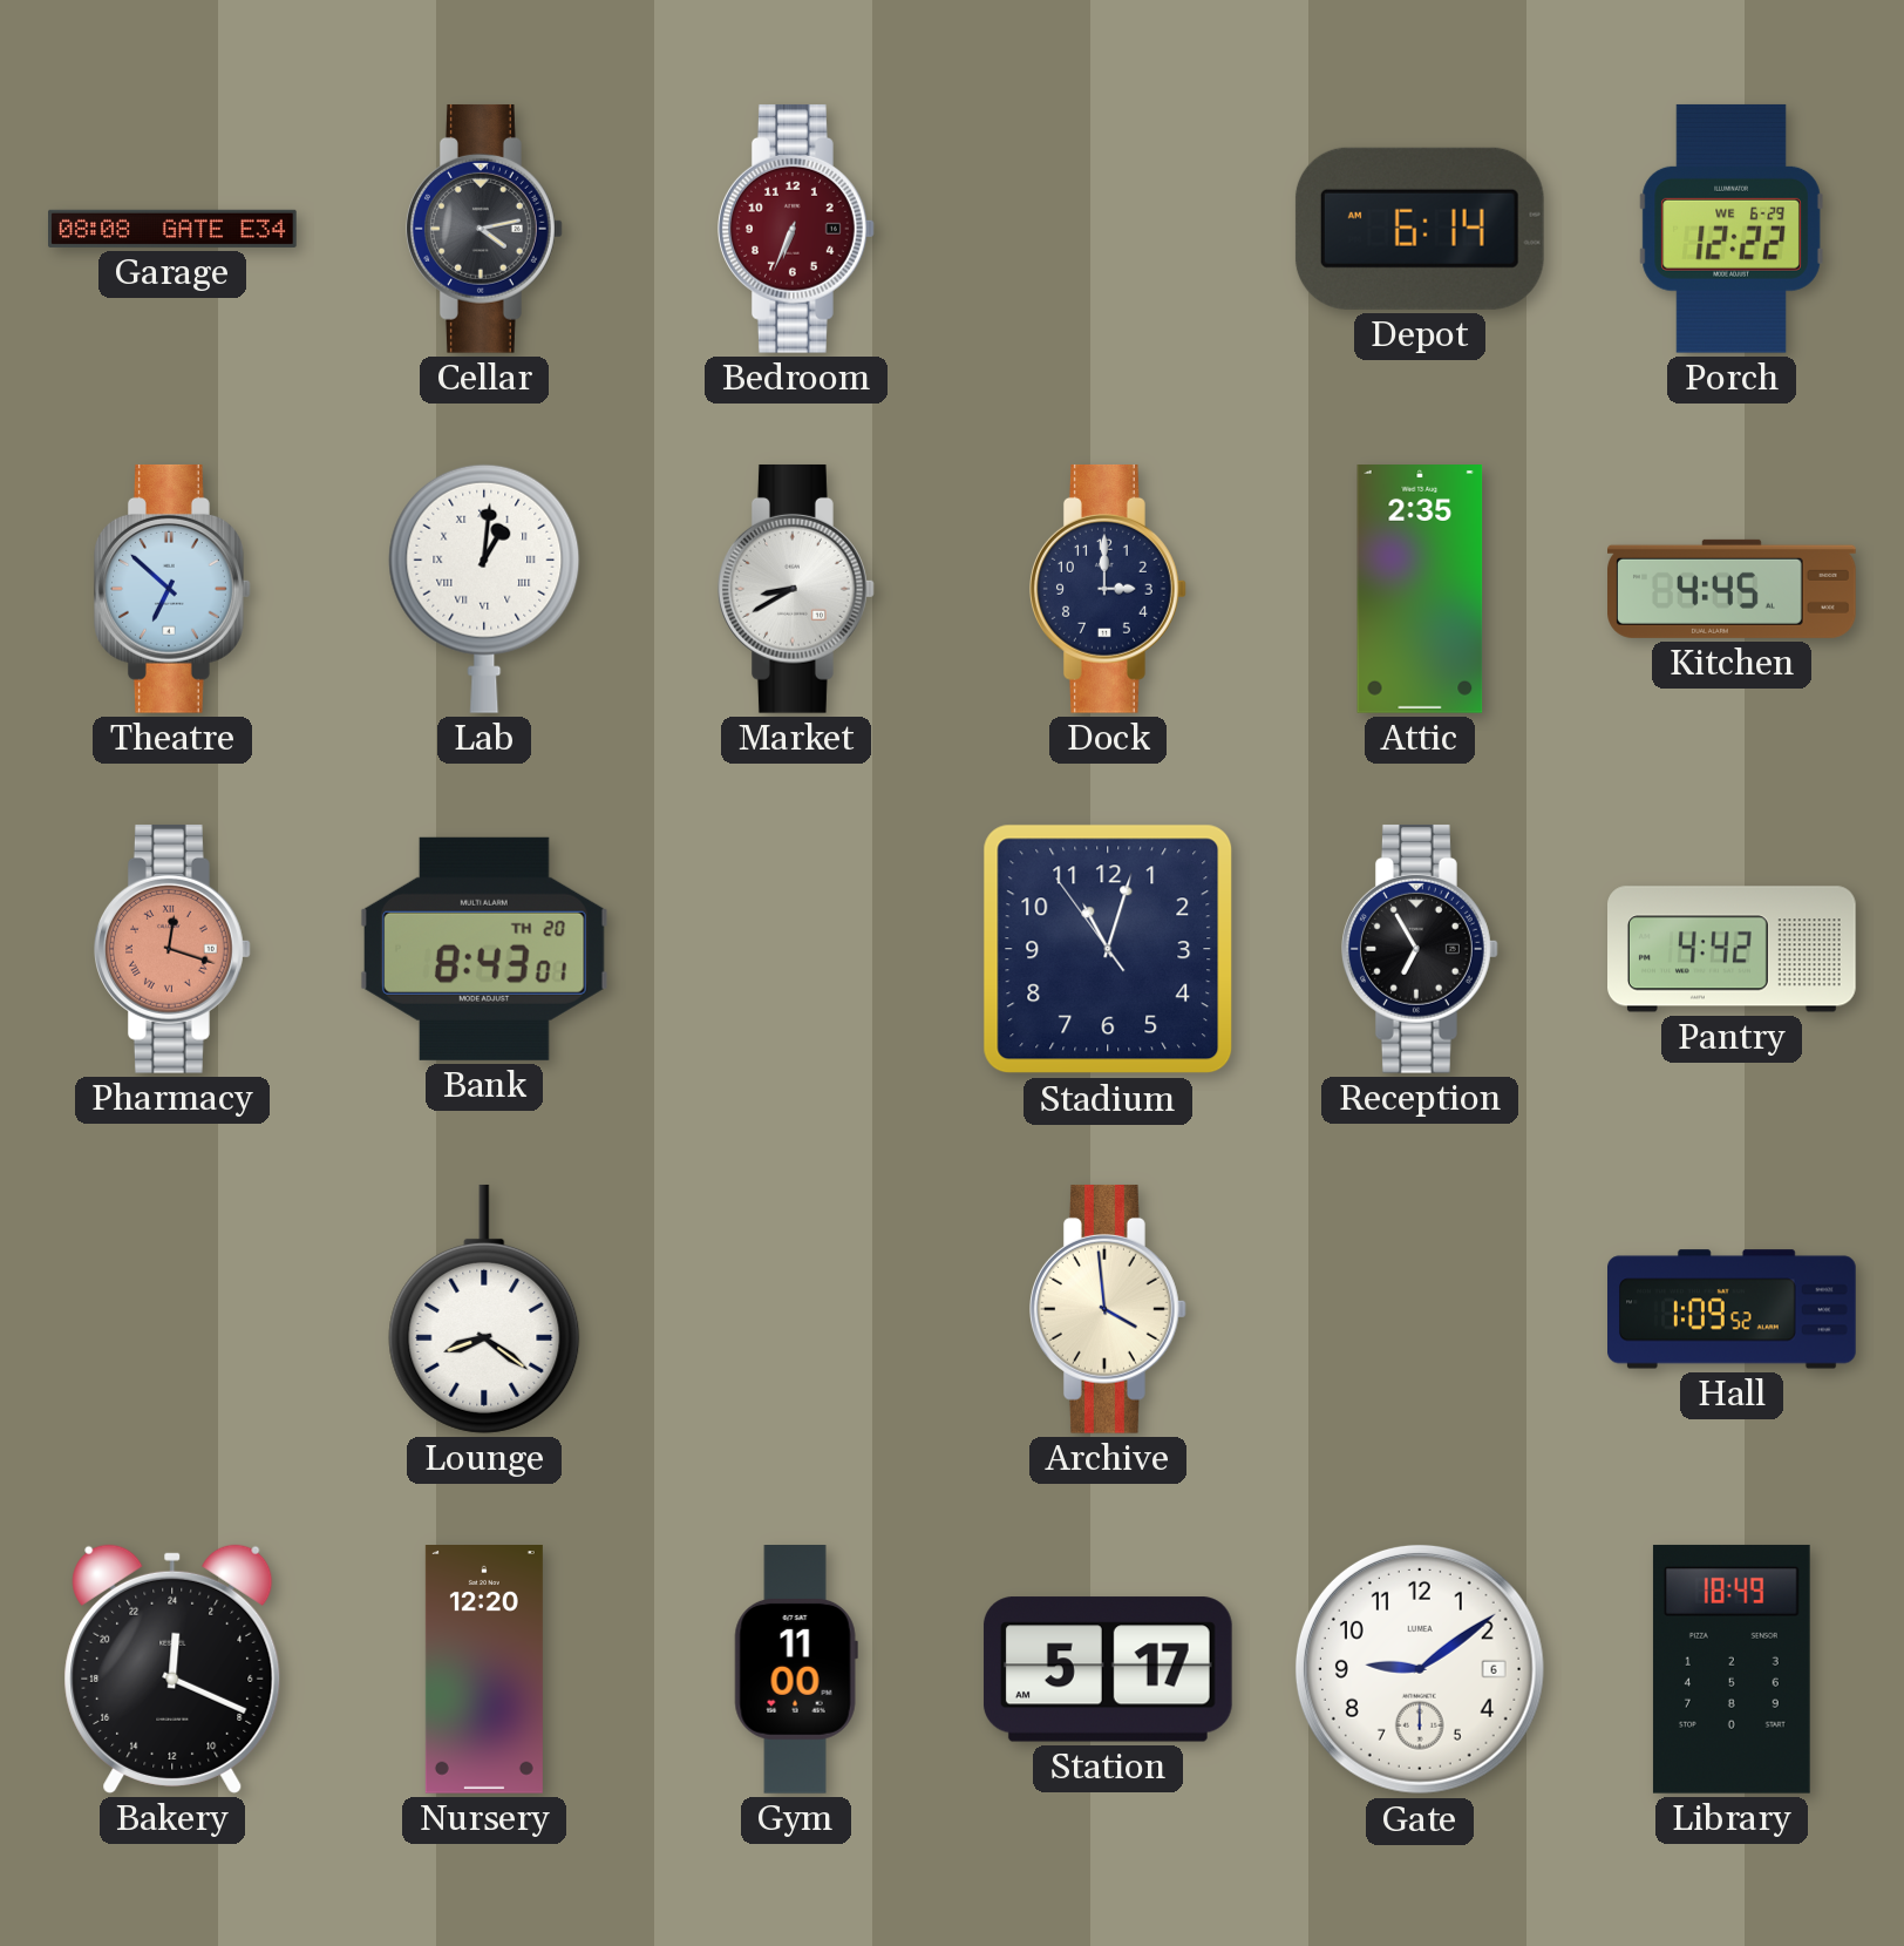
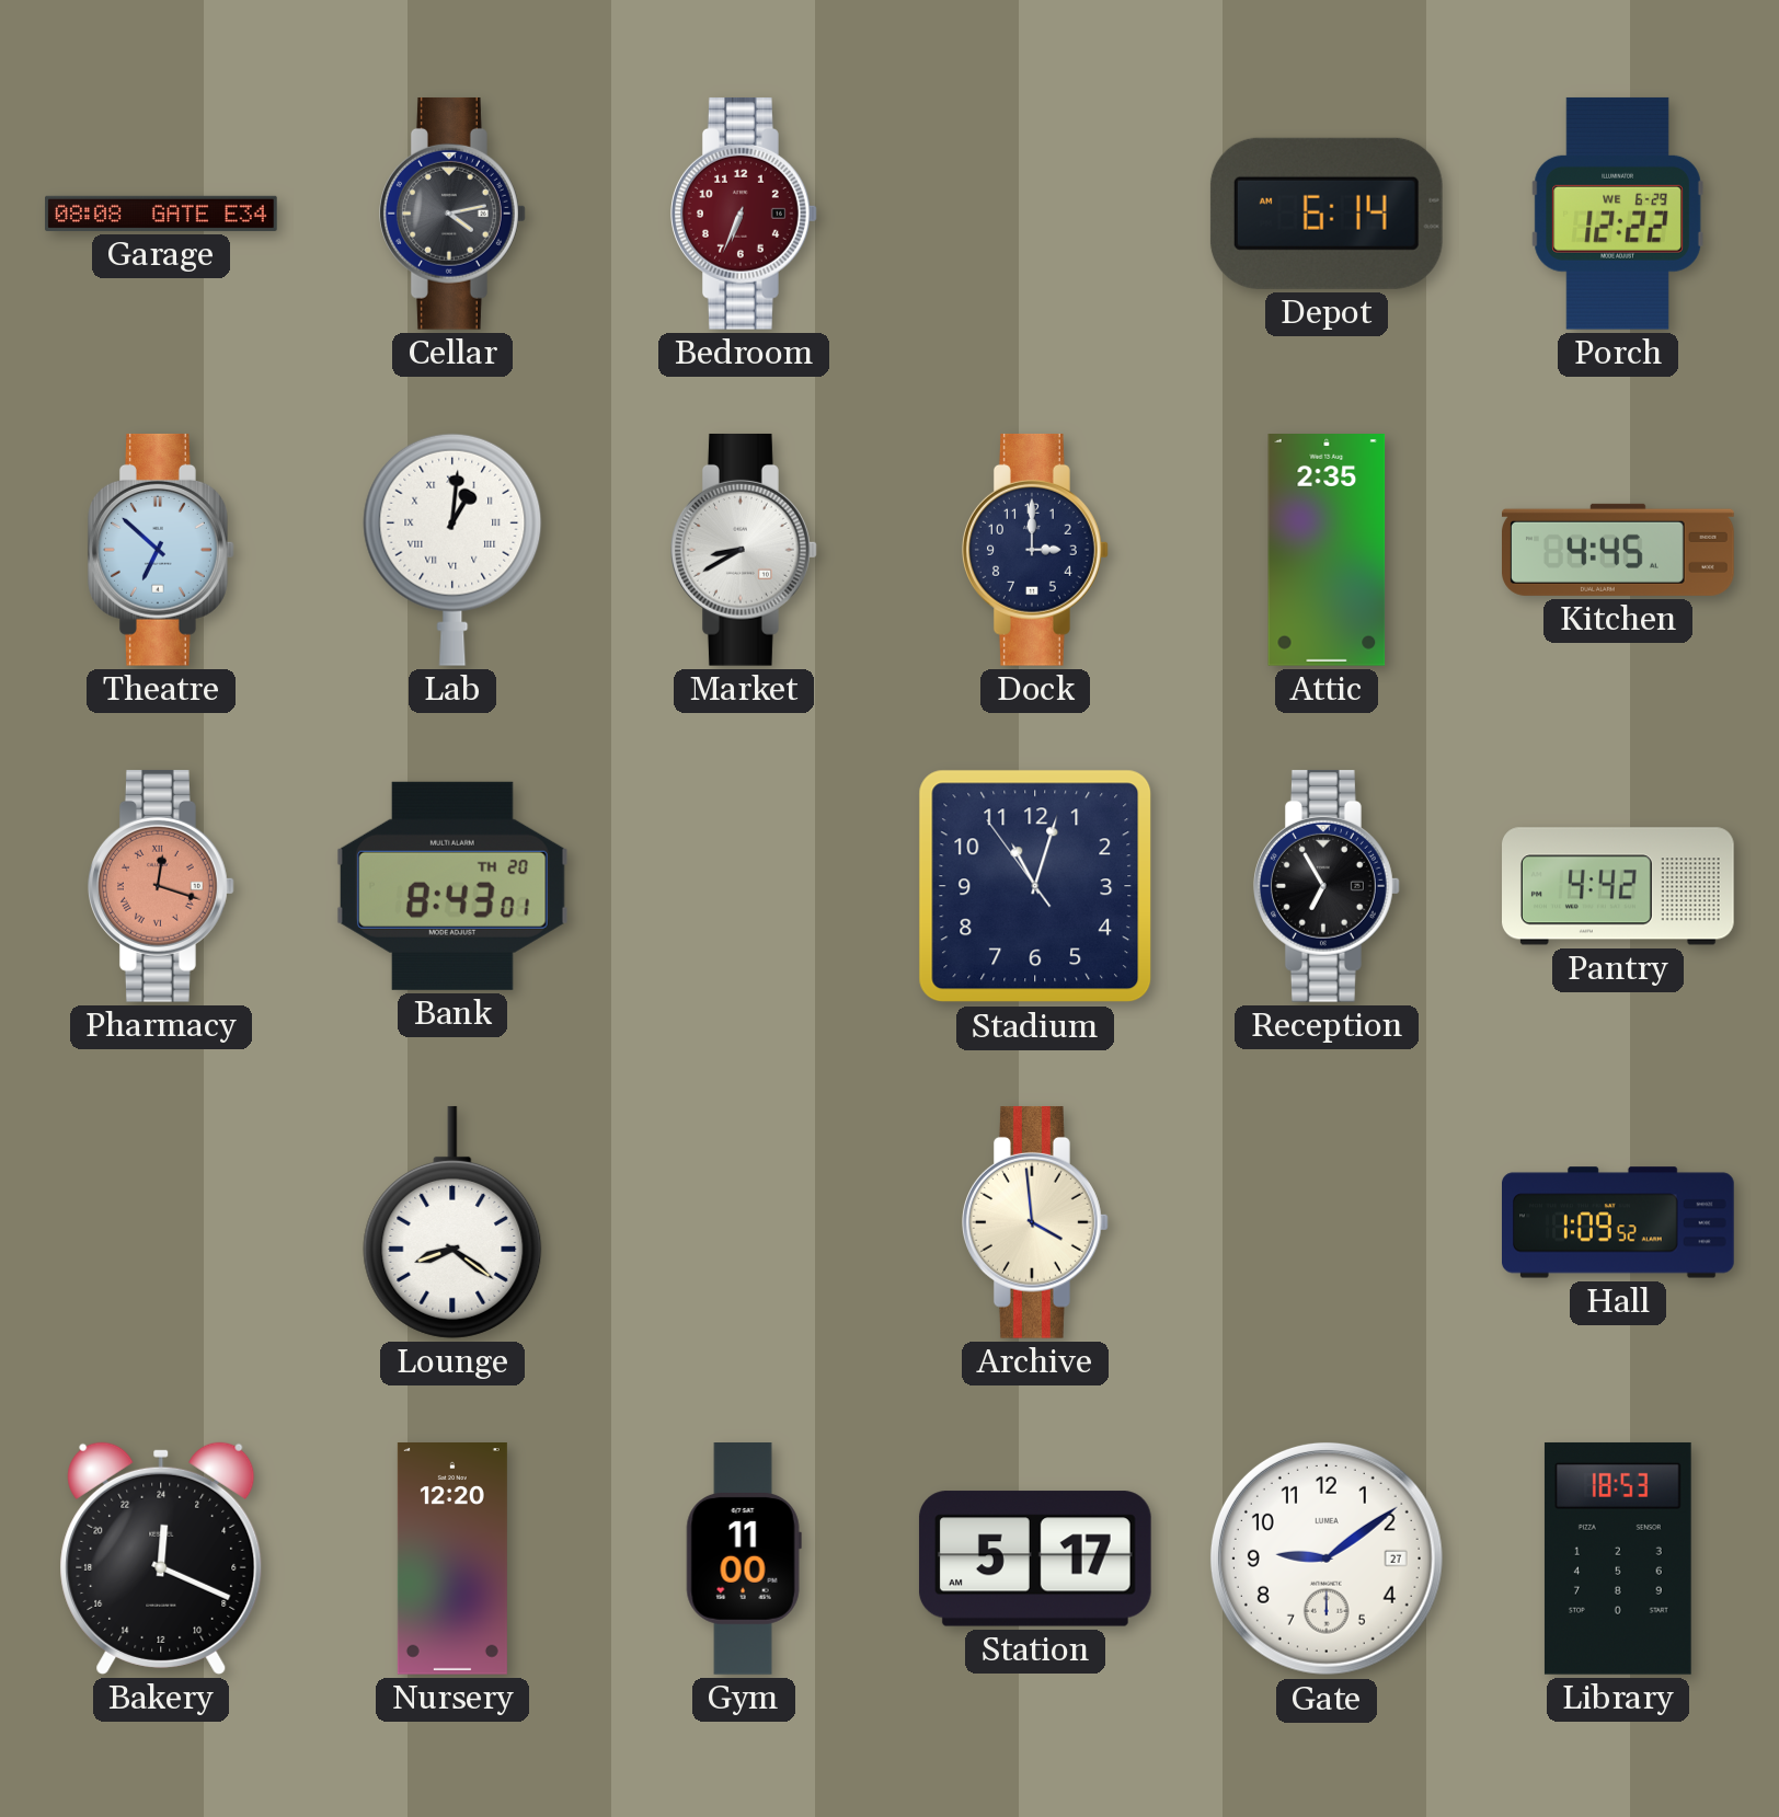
Gate date: 6 -> 27 (1327, 1559)
Library: 18:49 -> 18:53 (1618, 1559)
